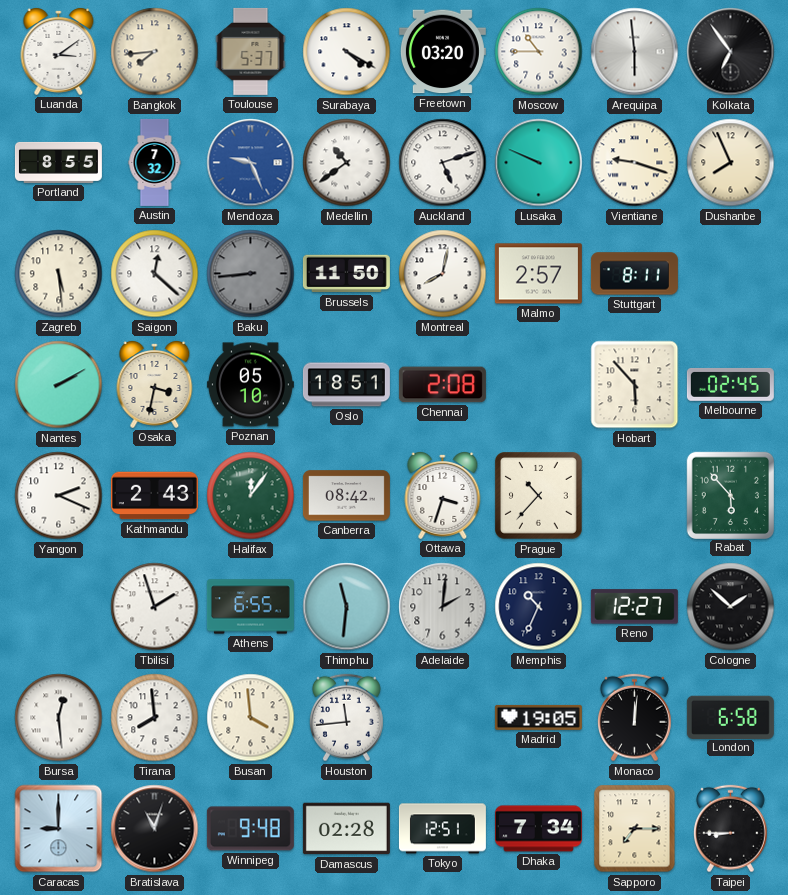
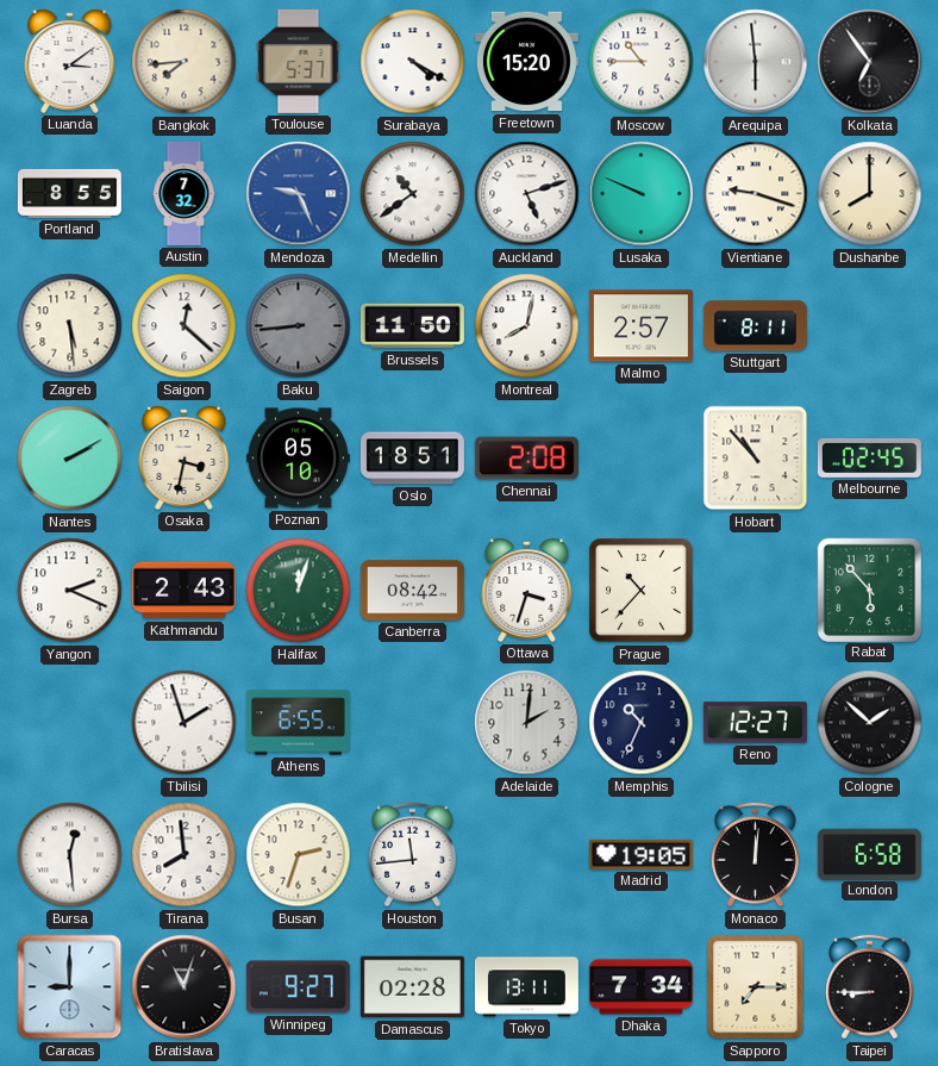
Freetown: 03:20 -> 15:20 (526, 62)
Dushanbe: 7:56 -> 8:00 (870, 194)
Hobart: 5:53 -> 10:53 (756, 459)
Halifax: 12:06 -> 12:03 (299, 591)
Thimphu: 11:31 -> none (347, 607)
Busan: 3:59 -> 2:33 (299, 855)
Winnipeg: 9:48 -> 9:27 (298, 987)
Tokyo: 12:51 -> 13:11 (526, 987)
